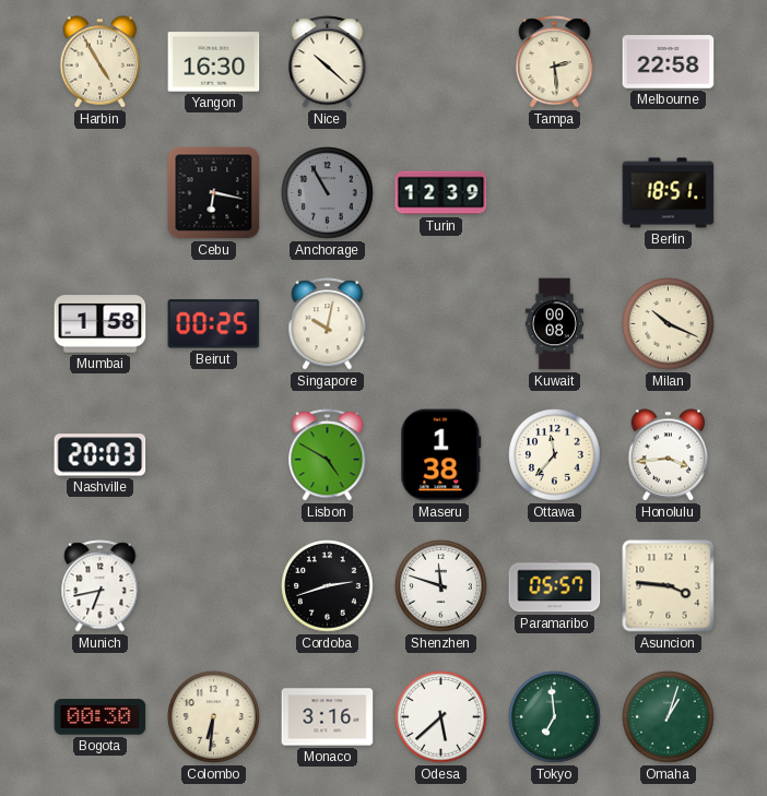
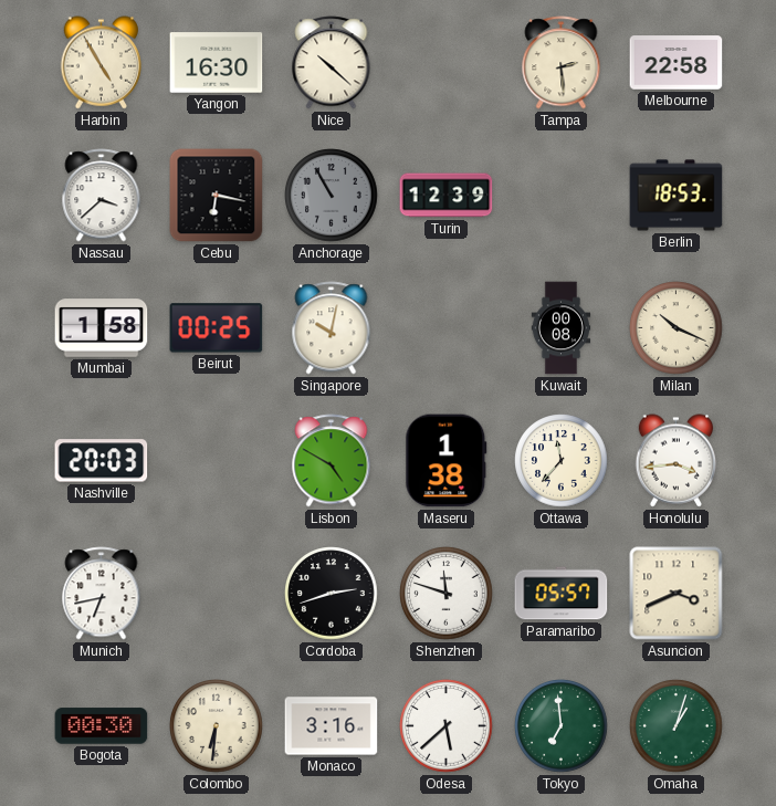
Nassau: none -> 3:38 (102, 196)
Berlin: 18:51 -> 18:53 (677, 196)
Asuncion: 3:46 -> 3:41 (677, 594)
